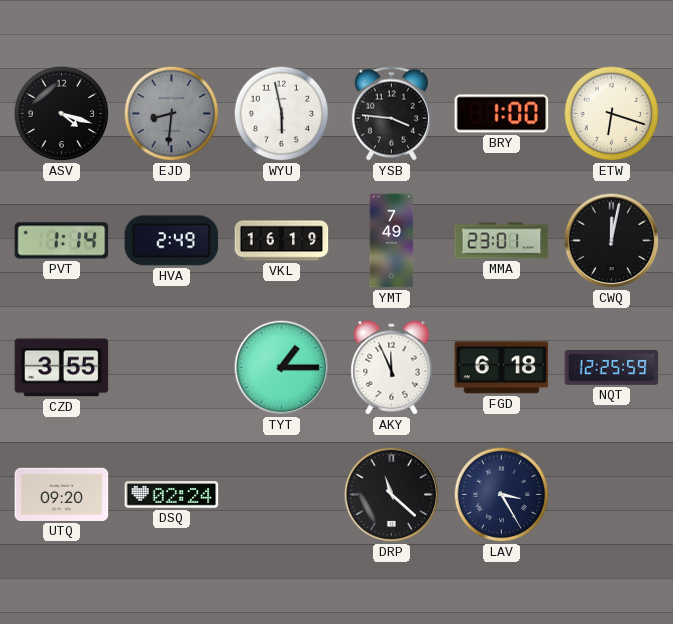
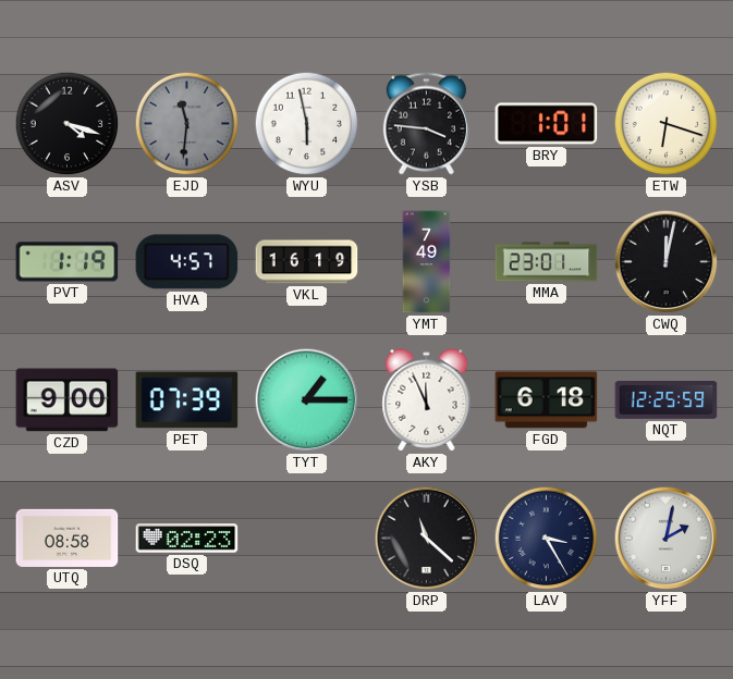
EJD: 8:31 -> 11:31 (187, 124)
BRY: 1:00 -> 1:01 (547, 124)
PVT: 1:14 -> 1:19 (68, 262)
HVA: 2:49 -> 4:57 (187, 262)
CZD: 3:55 -> 9:00 (68, 400)
PET: none -> 07:39 (187, 400)
UTQ: 09:20 -> 08:58 (68, 538)
DSQ: 02:24 -> 02:23 (187, 539)
YFF: none -> 2:02 (667, 539)
